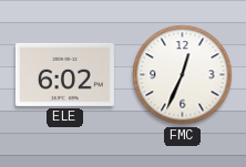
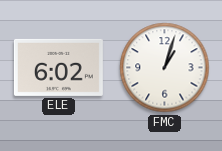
FMC: 12:34 -> 1:03 (165, 68)
